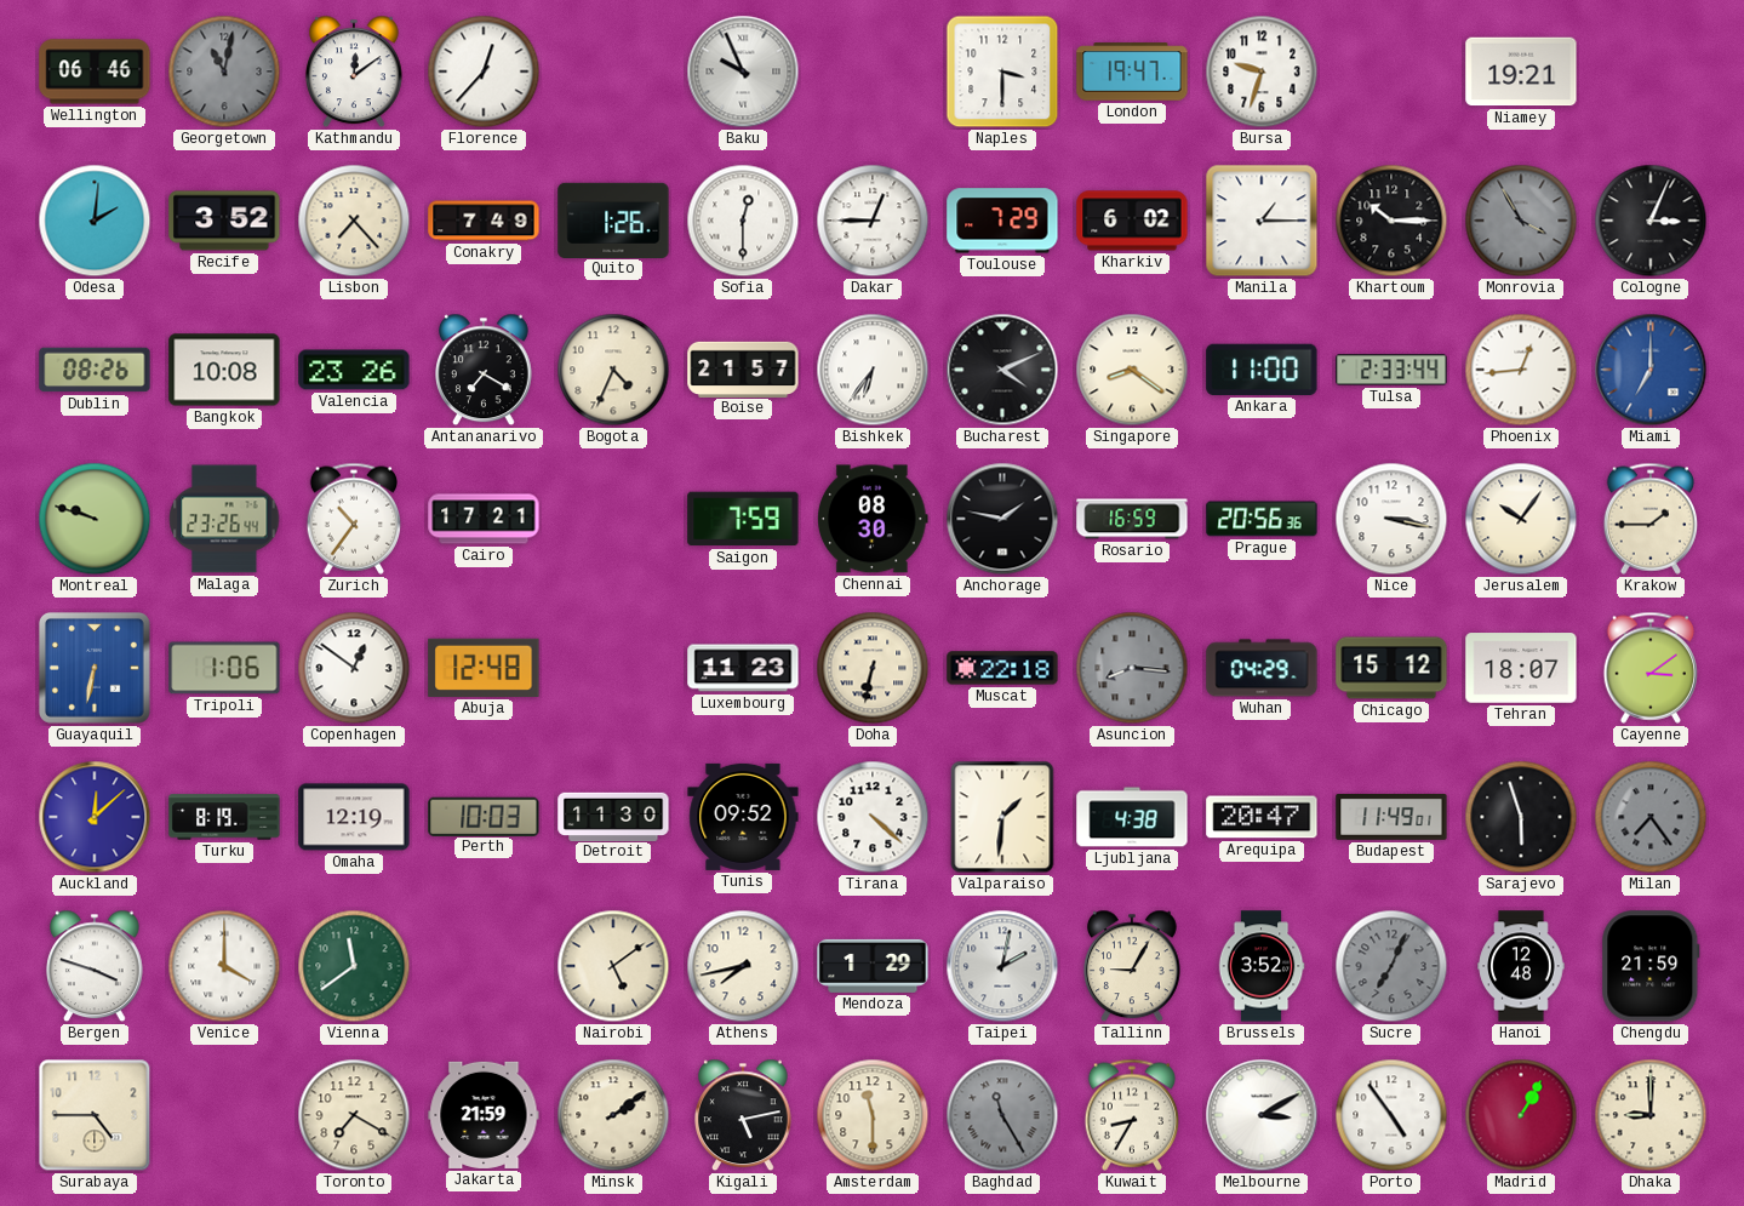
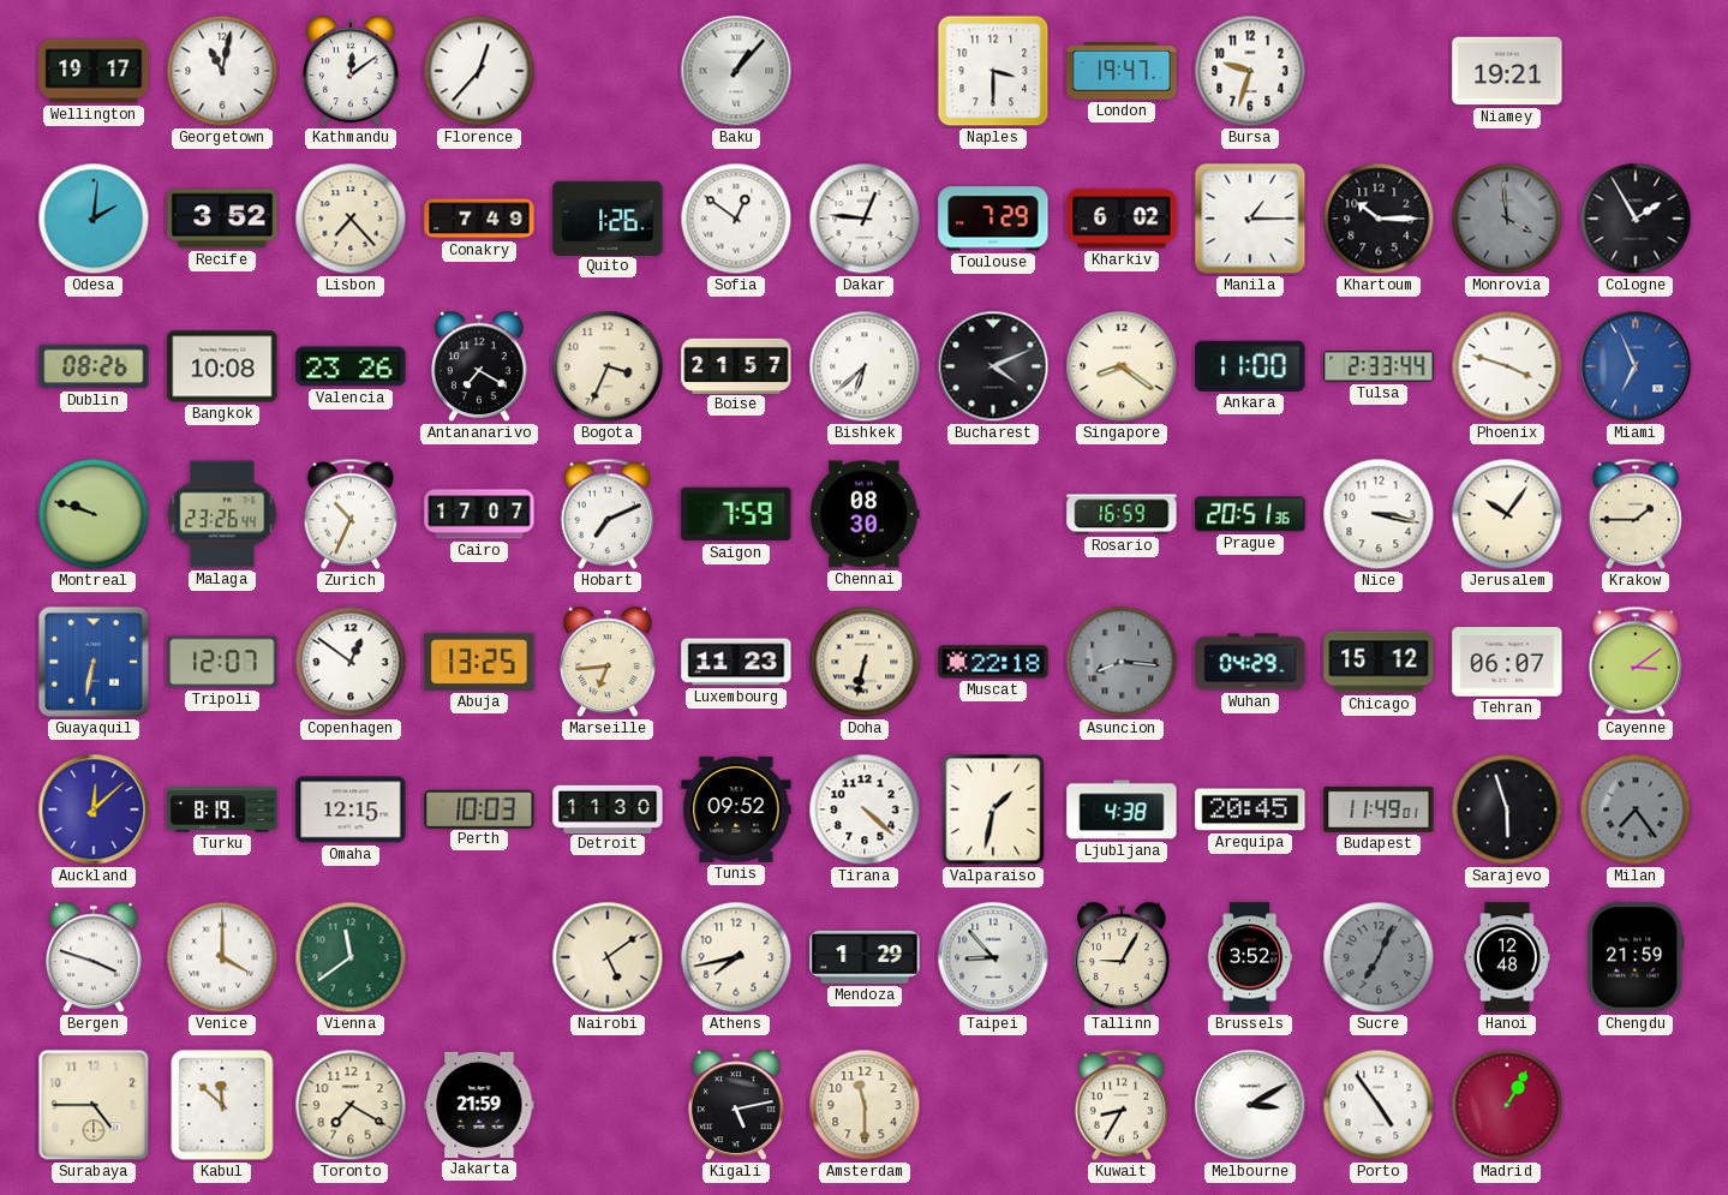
Wellington: 06:46 -> 19:17 (94, 71)
Georgetown dial: grey -> white (222, 71)
Baku: 9:56 -> 1:07 (736, 71)
Sofia: 12:30 -> 12:51 (736, 219)
Dakar: 12:45 -> 12:46 (865, 219)
Monrovia: 3:55 -> 3:59 (1507, 219)
Cologne: 3:04 -> 1:55 (1636, 219)
Bogota: 4:34 -> 3:34 (608, 366)
Bishkek: 6:36 -> 6:38 (865, 366)
Phoenix: 12:44 -> 3:48 (1507, 366)
Miami: 7:00 -> 6:56 (1636, 366)
Zurich: 10:36 -> 10:34 (351, 514)
Cairo: 17:21 -> 17:07 (479, 514)
Hobart: none -> 7:11 (608, 514)
Anchorage: 1:47 -> none (1002, 519)
Prague: 20:56 -> 20:51 (1250, 514)
Tripoli: 1:06 -> 12:07 (222, 662)
Abuja: 12:48 -> 13:25 (479, 662)
Marseille: none -> 6:44 (609, 662)
Tehran: 18:07 -> 06:07 (1507, 662)
Omaha: 12:19 -> 12:15 (351, 809)
Valparaiso: 1:31 -> 1:32 (993, 809)
Arequipa: 20:47 -> 20:45 (1250, 809)
Taipei: 2:02 -> 8:53 (993, 957)
Kabul: none -> 11:52 (222, 1105)
Minsk: 2:09 -> none (613, 1115)
Baghdad: 11:25 -> none (1002, 1115)
Dhaka: 9:00 -> none (1651, 1115)
